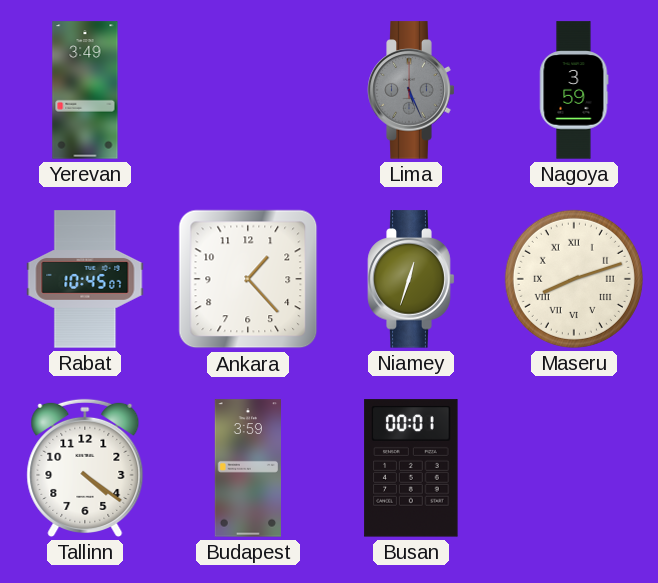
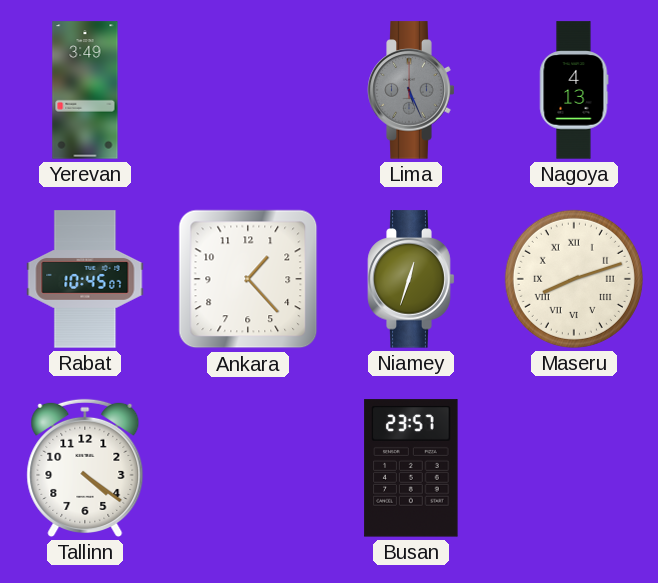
Nagoya: 3:59 -> 4:13 (574, 90)
Budapest: 3:59 -> none (247, 468)
Busan: 00:01 -> 23:57 (411, 468)
